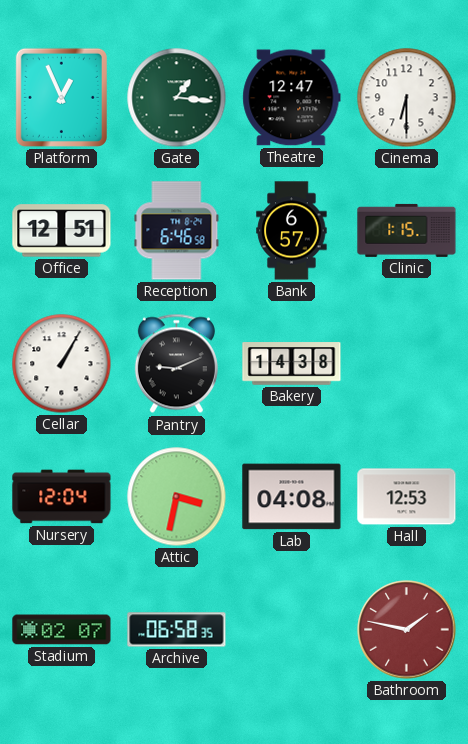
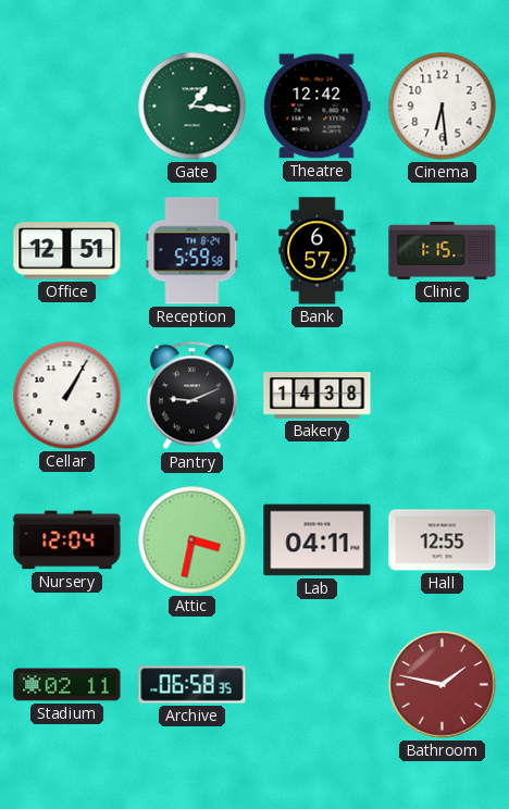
Platform: 12:56 -> none (61, 97)
Theatre: 12:47 -> 12:42 (318, 107)
Cinema: 6:30 -> 6:29 (443, 107)
Reception: 6:46 -> 5:59 (193, 251)
Lab: 04:08 -> 04:11 (318, 540)
Hall: 12:53 -> 12:55 (443, 540)
Stadium: 02:07 -> 02:11 (67, 685)
